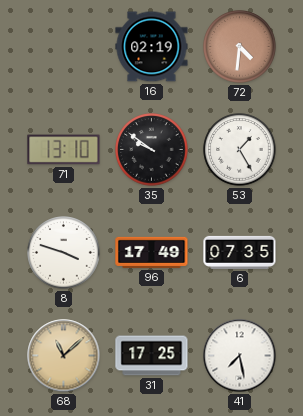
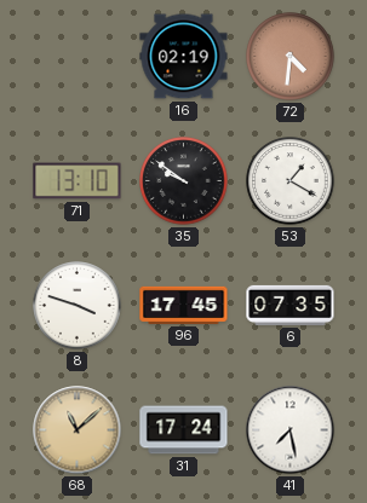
53: 1:25 -> 1:20 (291, 181)
96: 17:49 -> 17:45 (184, 305)
31: 17:25 -> 17:24 (184, 430)
